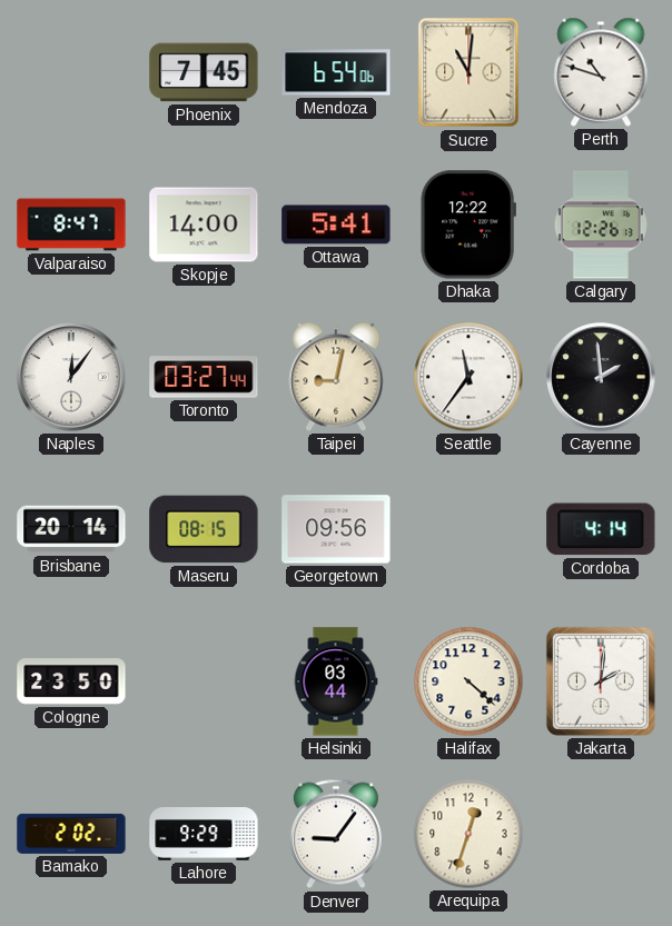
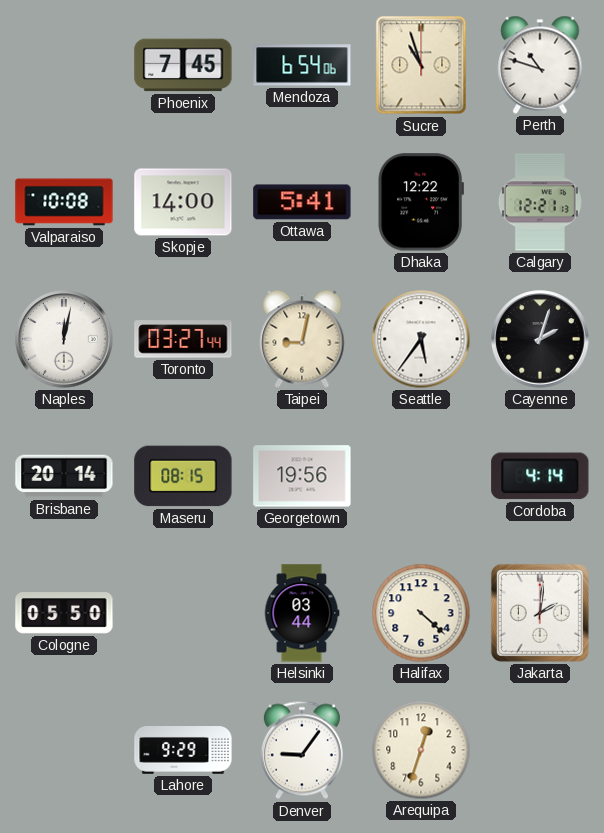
Sucre: 11:01 -> 10:57 (421, 65)
Valparaiso: 8:47 -> 10:08 (64, 202)
Calgary: 12:26 -> 12:21 (540, 202)
Naples: 12:06 -> 12:02 (64, 339)
Seattle: 11:36 -> 5:36 (421, 339)
Cayenne: 1:59 -> 2:03 (540, 339)
Georgetown: 09:56 -> 19:56 (302, 476)
Cologne: 23:50 -> 05:50 (64, 614)
Bamako: 2:02 -> none (71, 834)
